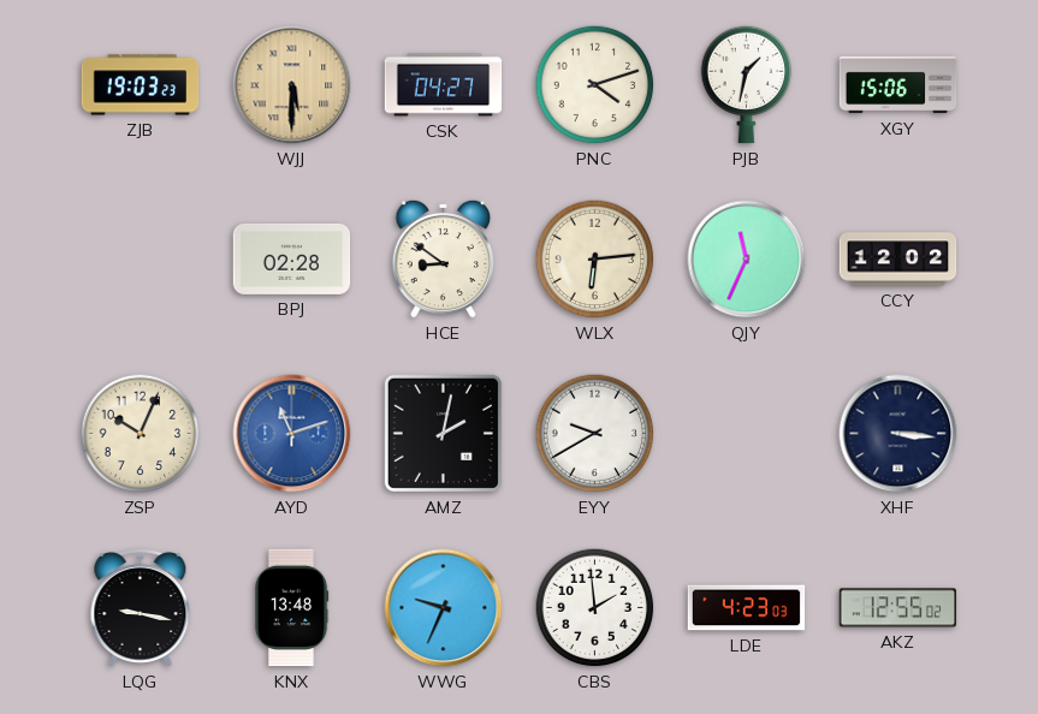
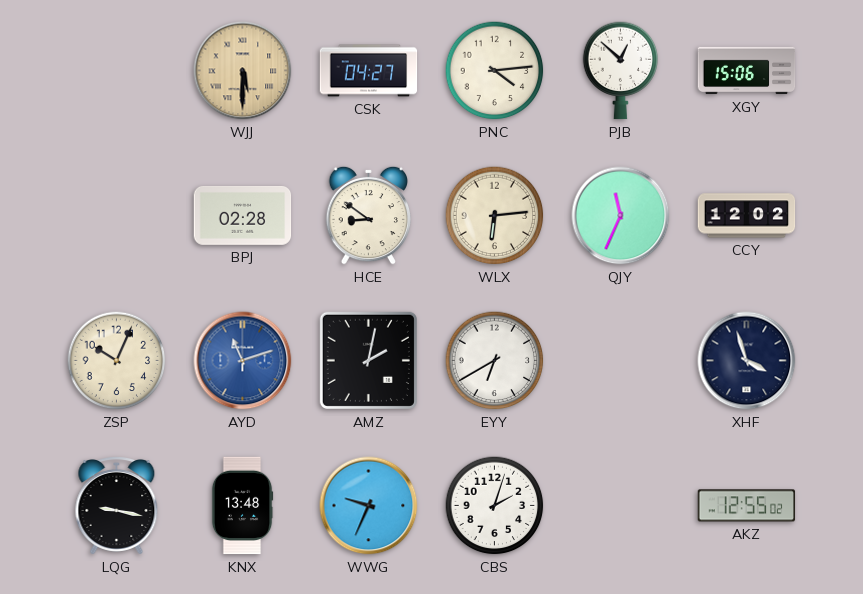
ZJB: 19:03 -> none (141, 85)
PNC: 4:12 -> 4:14 (495, 71)
PJB: 1:32 -> 12:52 (621, 71)
EYY: 9:40 -> 6:40 (495, 361)
XHF: 3:16 -> 3:57 (747, 361)
CBS: 1:59 -> 2:03 (495, 506)
LDE: 4:23 -> none (747, 608)
